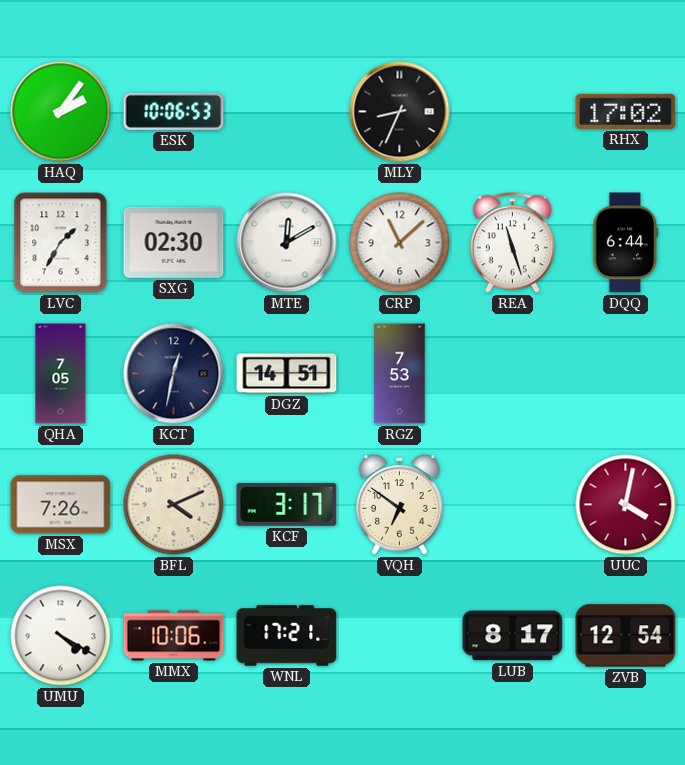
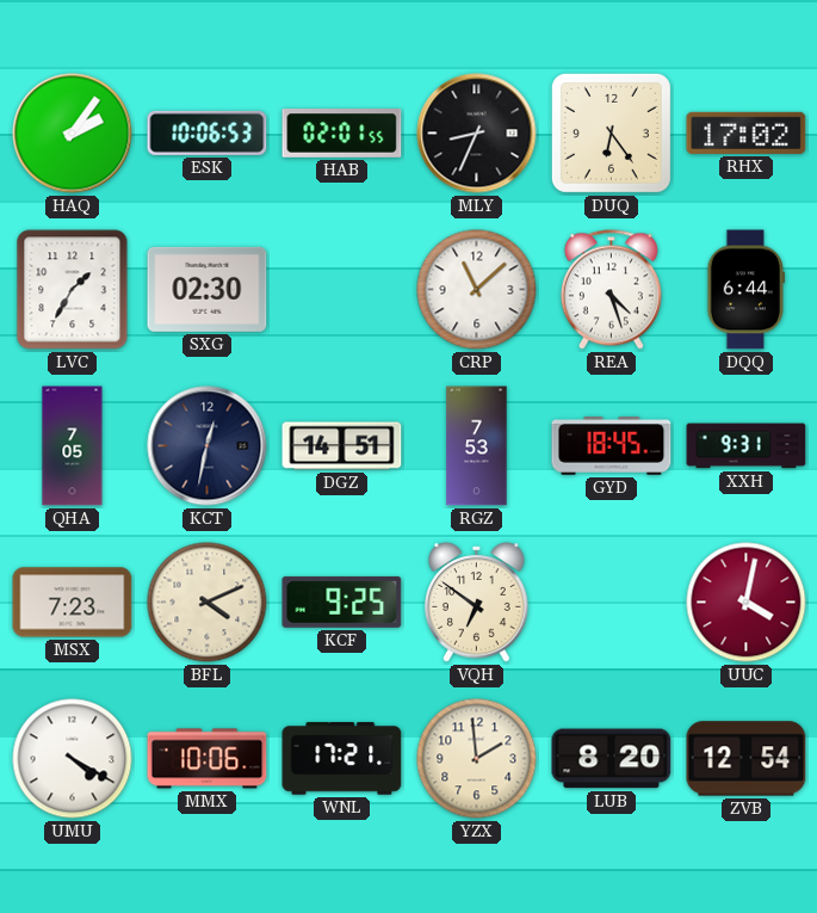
HAB: none -> 02:01 (342, 134)
DUQ: none -> 6:24 (611, 132)
MTE: 12:10 -> none (287, 243)
REA: 11:27 -> 4:27 (611, 290)
GYD: none -> 18:45 (612, 445)
XXH: none -> 9:31 (747, 446)
MSX: 7:26 -> 7:23 (73, 603)
KCF: 3:17 -> 9:25 (342, 602)
YZX: none -> 1:59 (477, 759)
LUB: 8:17 -> 8:20 (612, 759)
